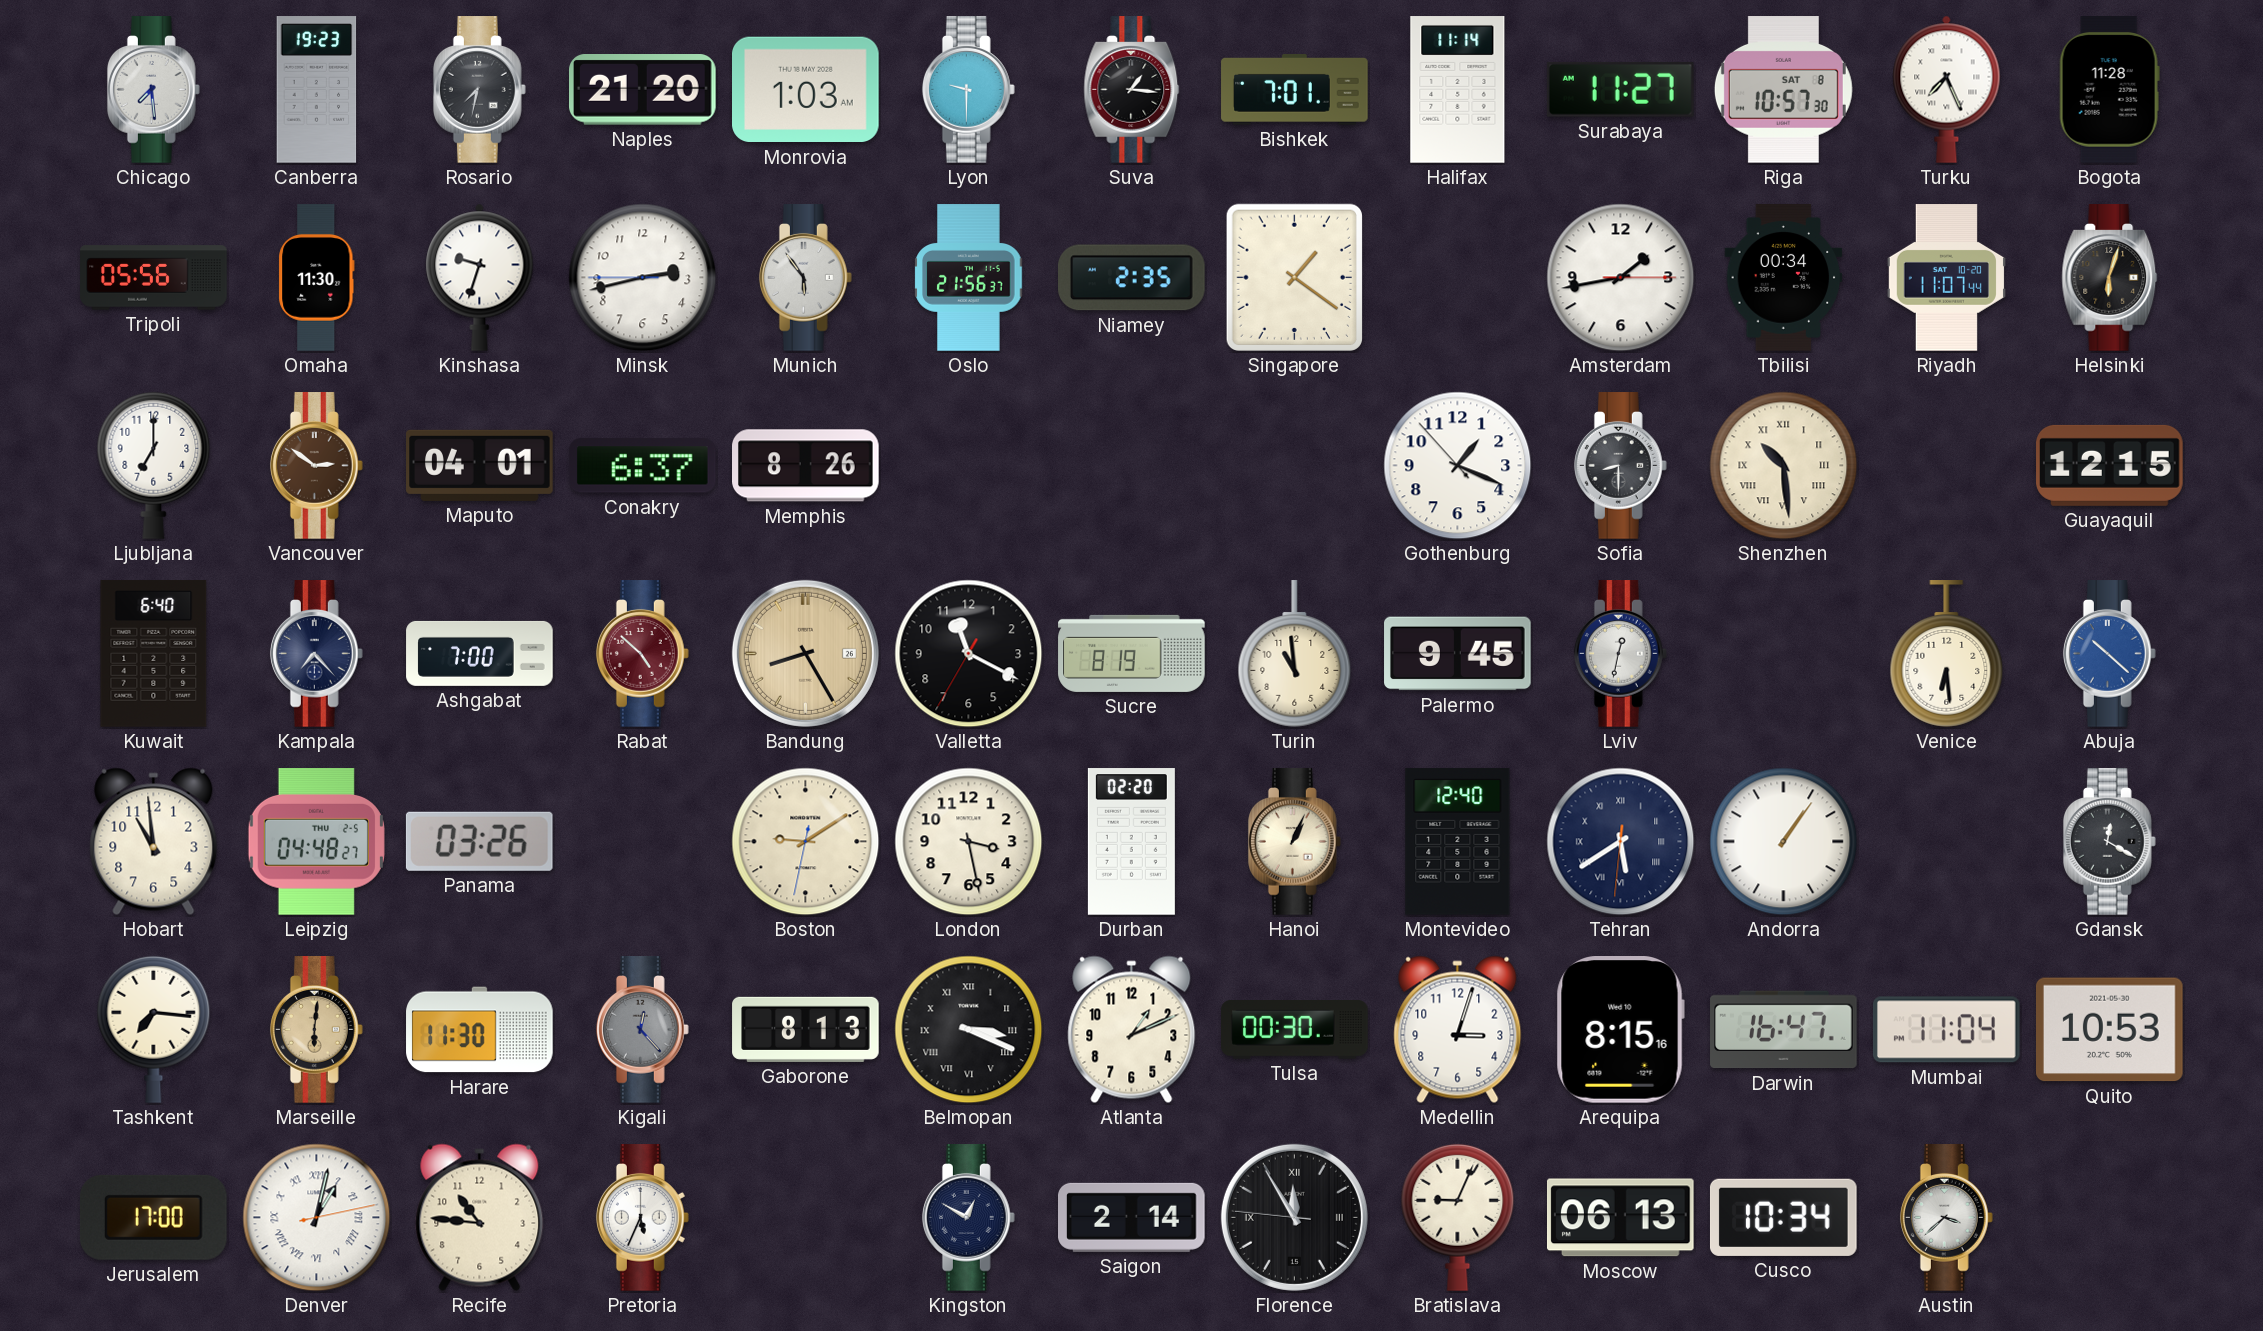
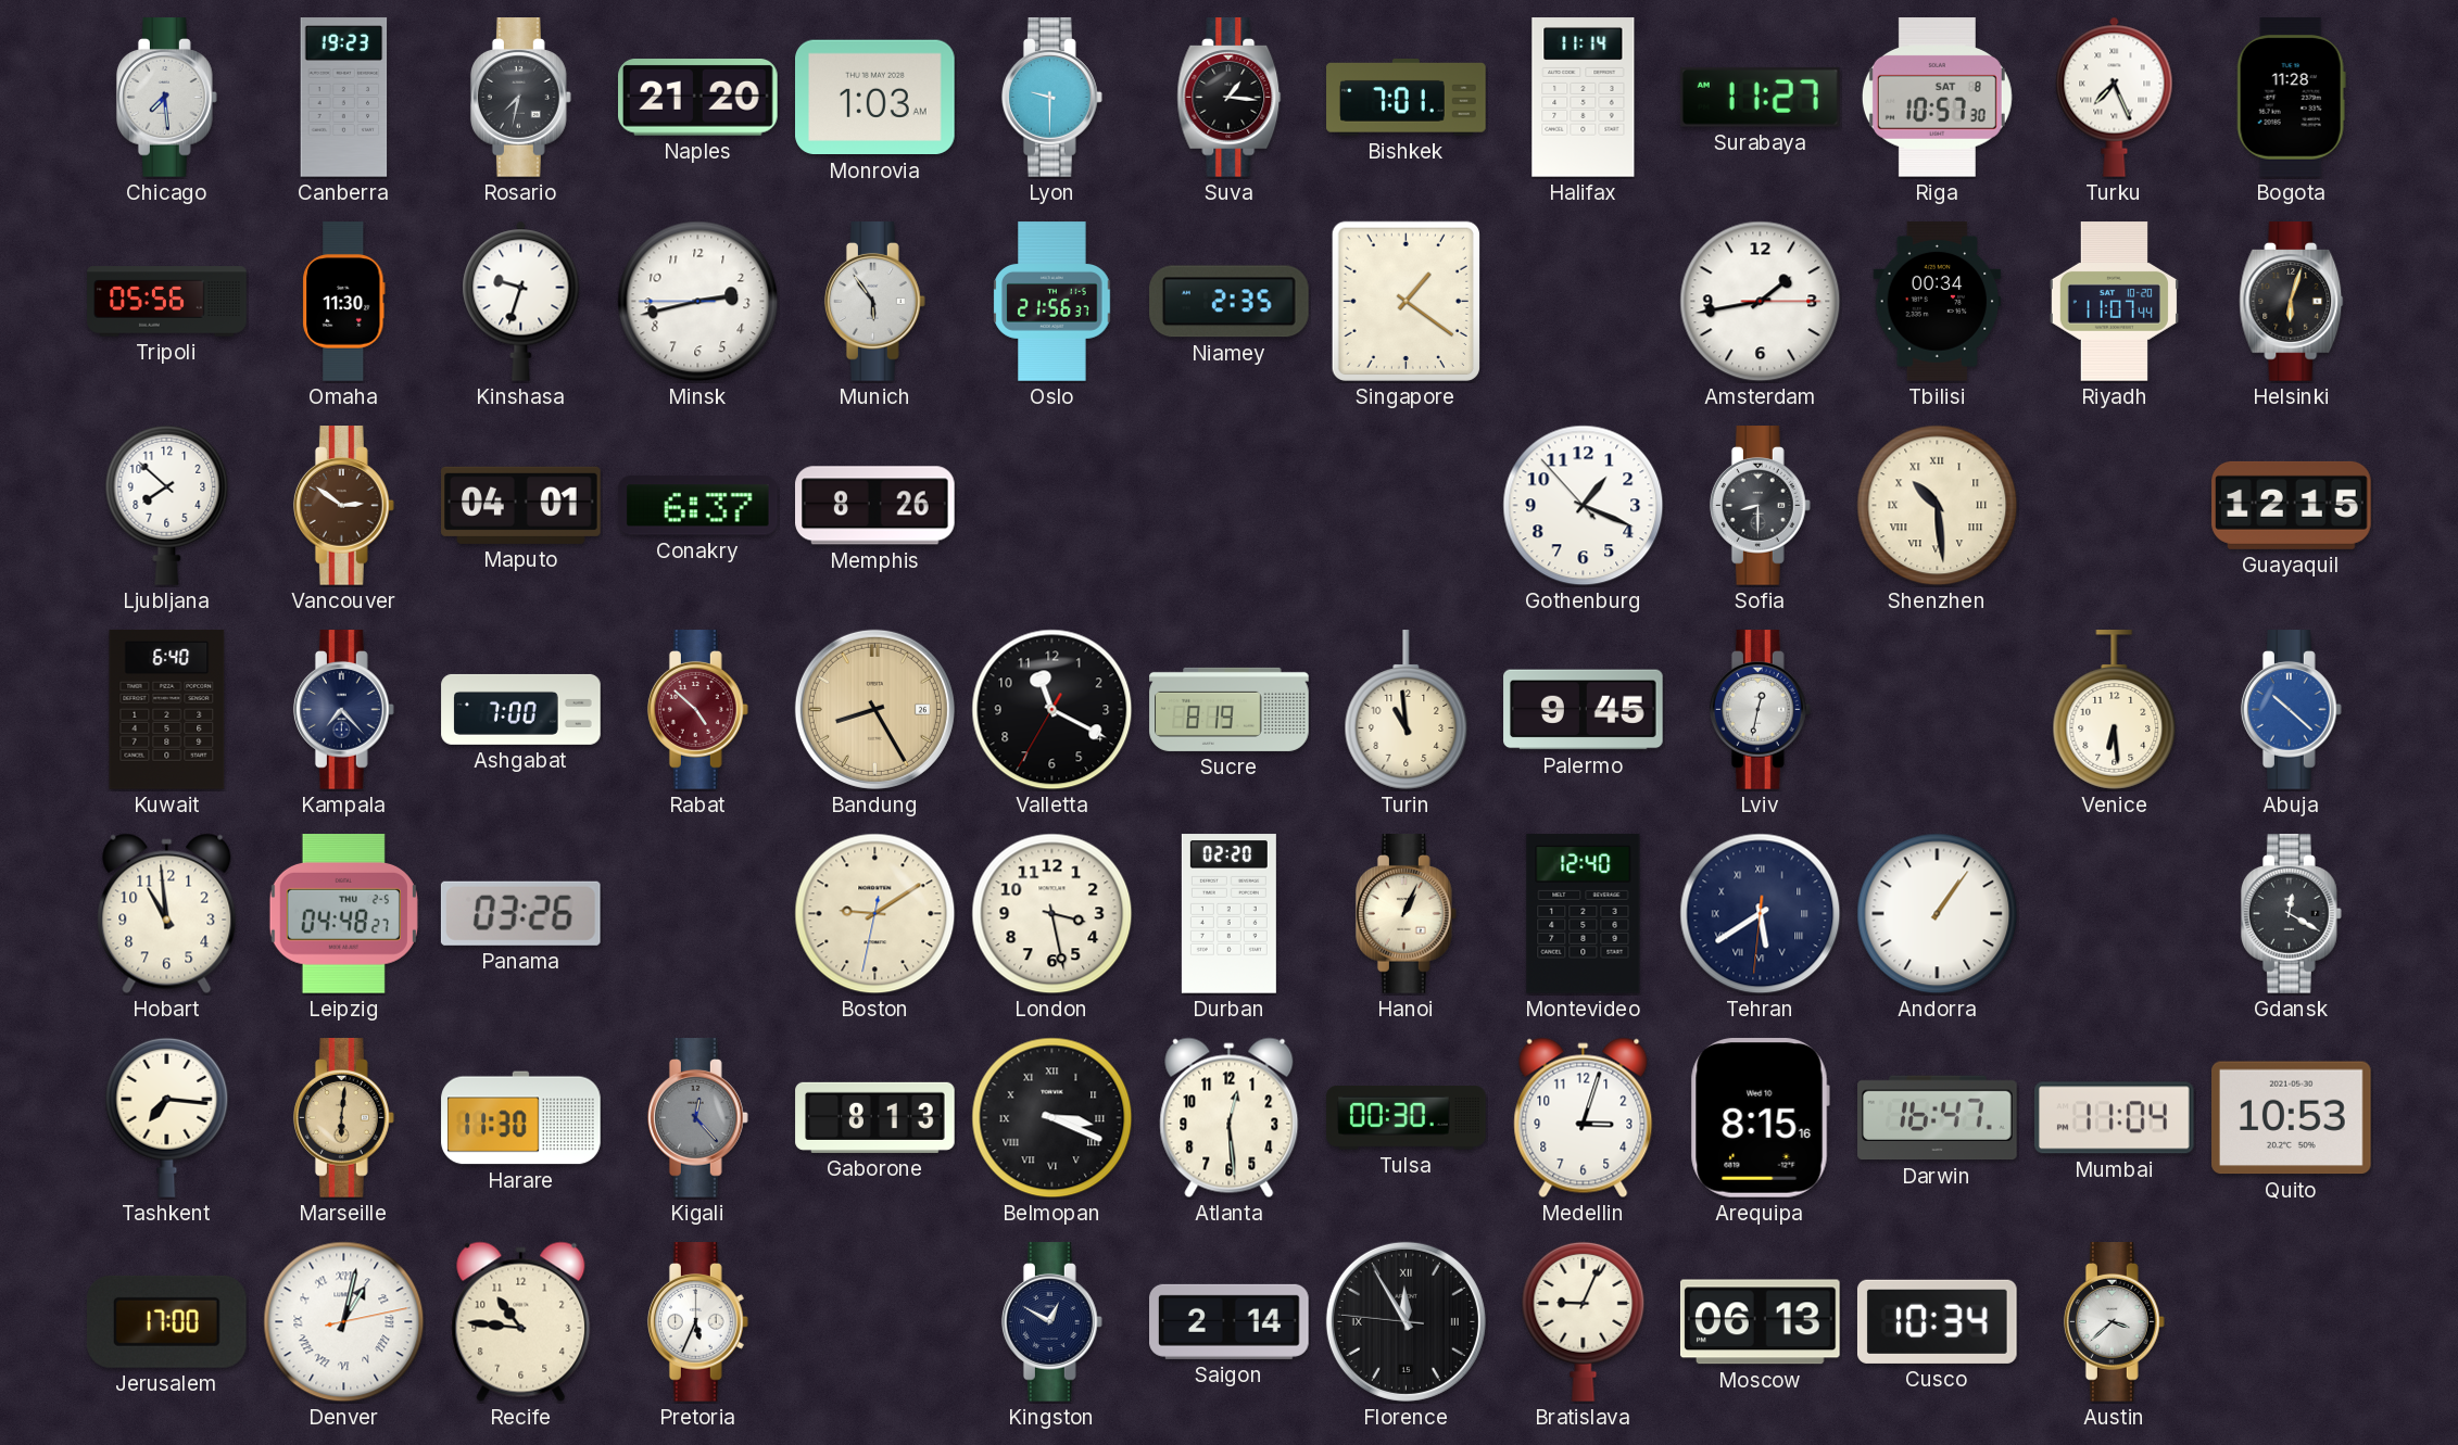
Ljubljana: 7:00 -> 7:52 (167, 505)
Atlanta: 1:11 -> 12:29 (1230, 1118)
